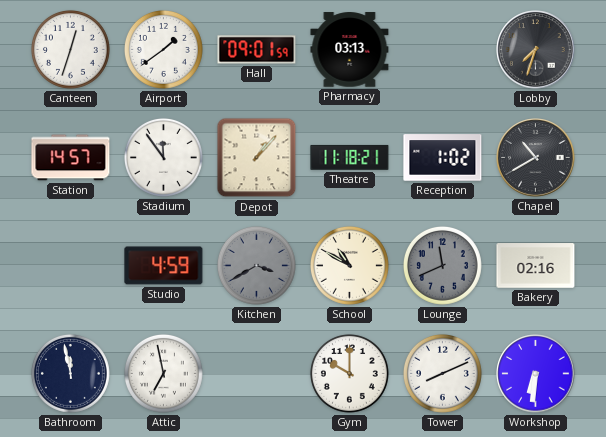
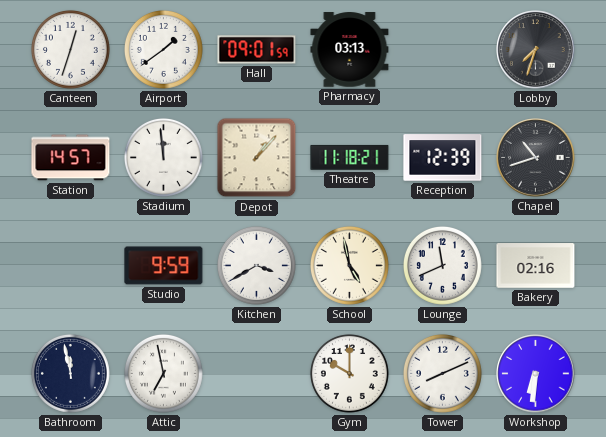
Stadium: 11:54 -> 11:59 (163, 157)
Reception: 1:02 -> 12:39 (443, 158)
Chapel: 10:40 -> 10:42 (536, 158)
Studio: 4:59 -> 9:59 (164, 266)
Kitchen dial: grey -> white (256, 265)
School: 10:50 -> 4:58 (349, 265)
Lounge dial: grey -> white (442, 265)
